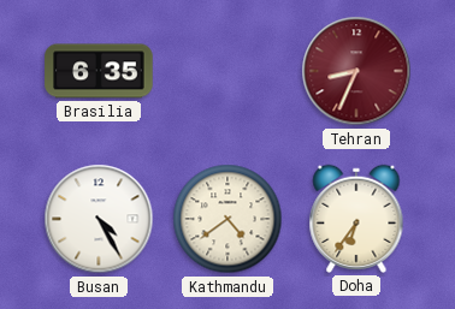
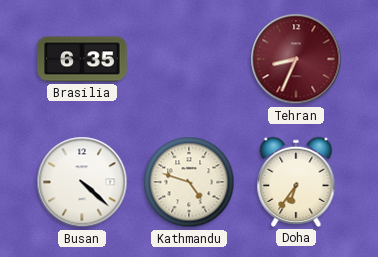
Busan: 4:25 -> 4:22 (82, 182)
Kathmandu: 4:39 -> 4:48 (189, 182)
